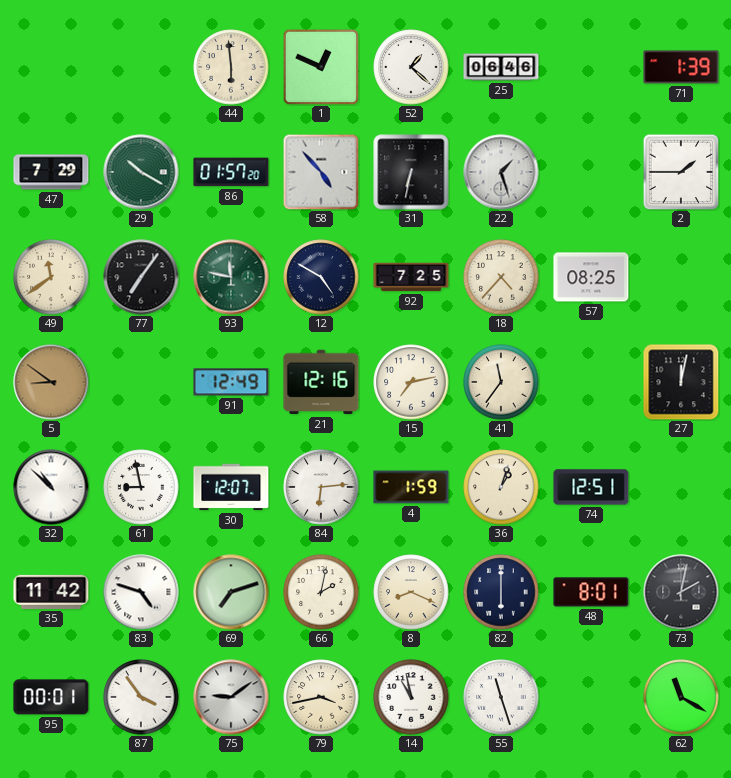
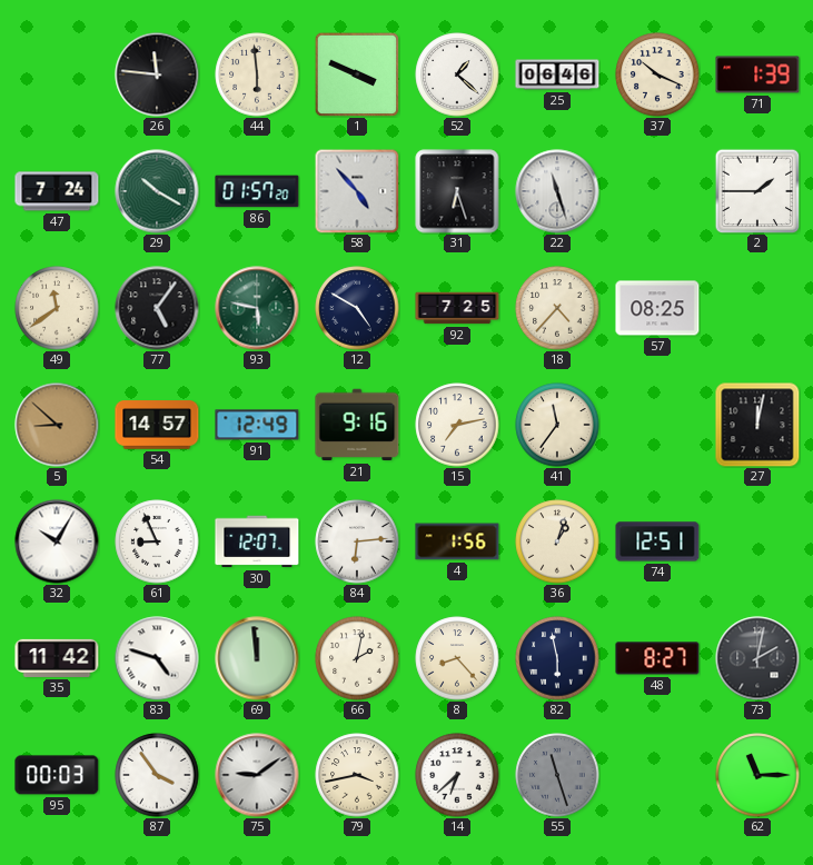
26: none -> 11:46 (157, 74)
1: 12:49 -> 3:49 (357, 74)
37: none -> 10:19 (657, 74)
47: 7:29 -> 7:24 (57, 191)
31: 6:32 -> 6:27 (457, 191)
22: 1:27 -> 11:27 (557, 191)
77: 7:06 -> 5:06 (157, 308)
93: 11:47 -> 5:47 (257, 308)
5: 8:51 -> 8:52 (57, 425)
54: none -> 14:57 (157, 425)
21: 12:16 -> 9:16 (357, 425)
32: 10:52 -> 10:05 (57, 541)
61: 8:58 -> 8:56 (157, 541)
4: 1:59 -> 1:56 (457, 541)
69: 7:12 -> 11:59 (257, 658)
8: 8:19 -> 8:23 (457, 658)
82: 6:00 -> 5:58 (557, 658)
48: 8:01 -> 8:27 (657, 658)
95: 00:01 -> 00:03 (57, 775)
14: 10:58 -> 6:38 (457, 775)
55 dial: white -> grey (557, 775)
62: 11:20 -> 11:15 (757, 775)
